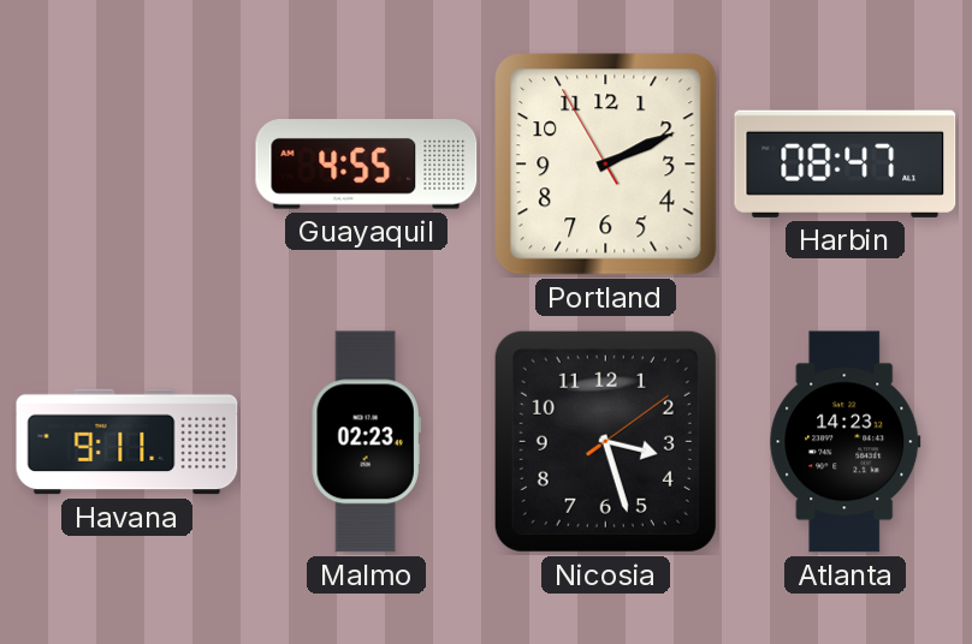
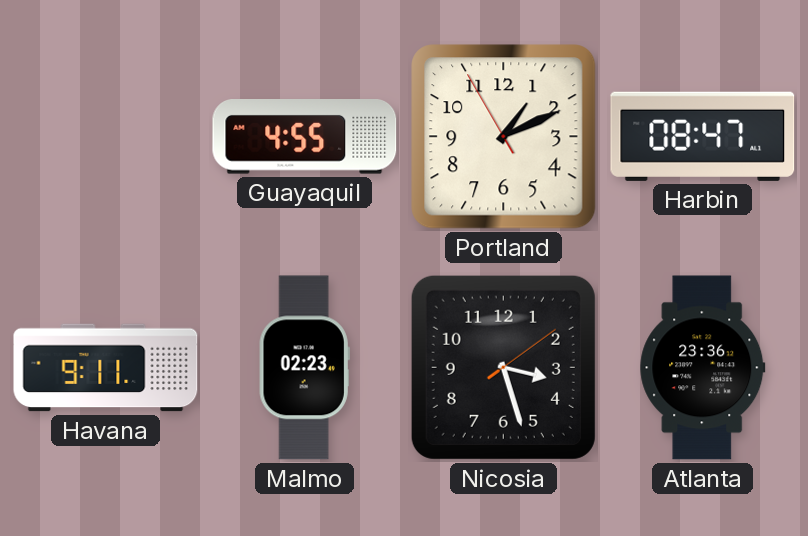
Portland: 2:10 -> 1:10 (504, 137)
Atlanta: 14:23 -> 23:36 (703, 368)
